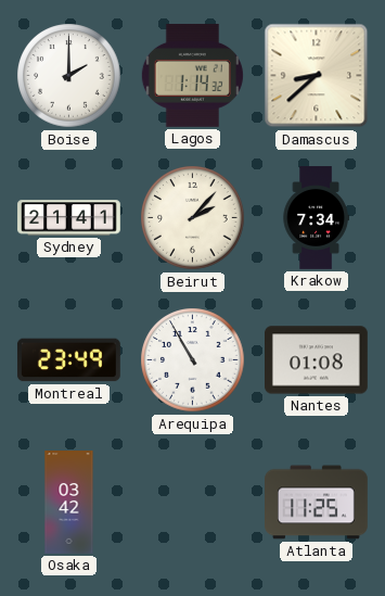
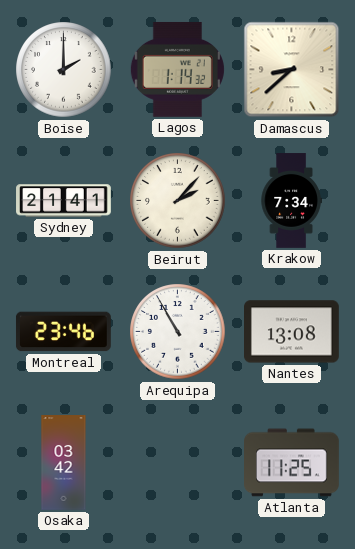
Montreal: 23:49 -> 23:46 (63, 332)
Nantes: 01:08 -> 13:08 (292, 332)
